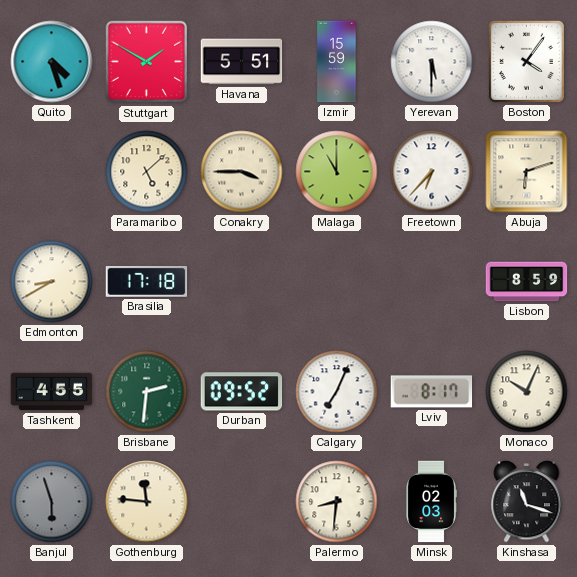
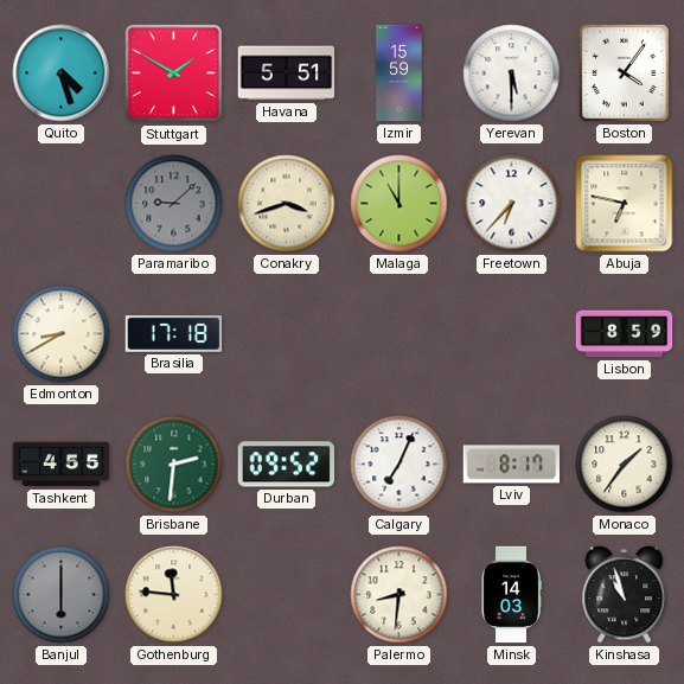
Paramaribo: 5:08 -> 9:08 (174, 204)
Paramaribo dial: cream -> grey (174, 204)
Conakry: 3:45 -> 3:42 (287, 204)
Abuja: 6:12 -> 6:47 (625, 204)
Monaco: 10:04 -> 1:36 (625, 465)
Banjul: 5:57 -> 6:00 (62, 595)
Minsk: 02:03 -> 14:03 (511, 595)
Kinshasa: 11:18 -> 10:57 (625, 595)
